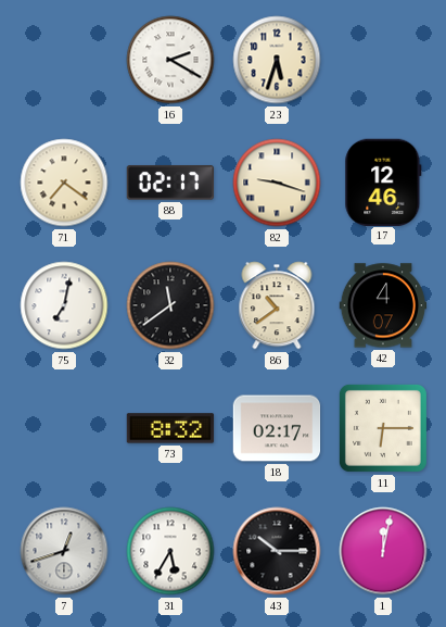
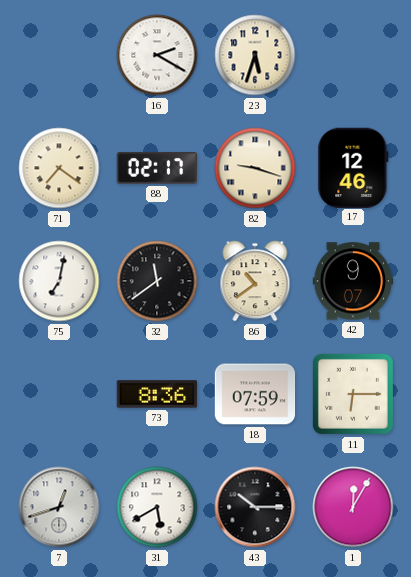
42: 4:07 -> 9:07 (353, 281)
73: 8:32 -> 8:36 (157, 394)
18: 02:17 -> 07:59 (255, 394)
31: 5:35 -> 5:40 (157, 507)
1: 12:02 -> 12:05 (353, 507)
